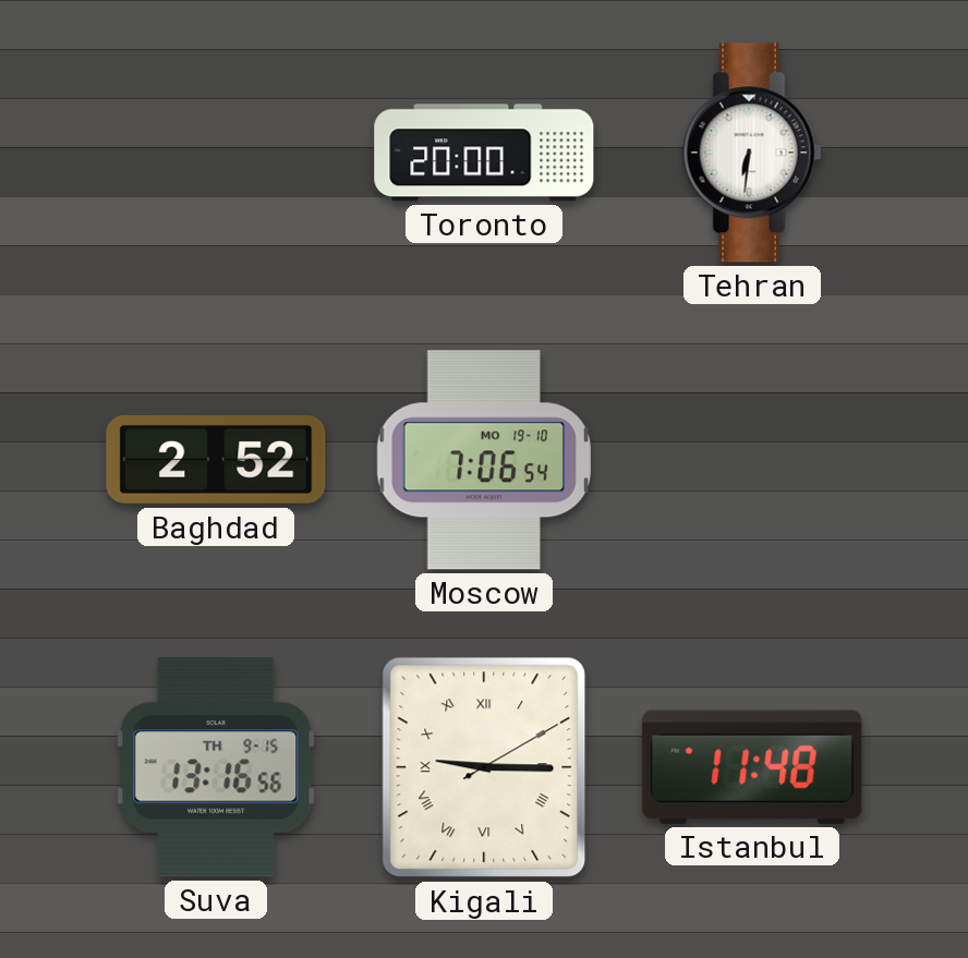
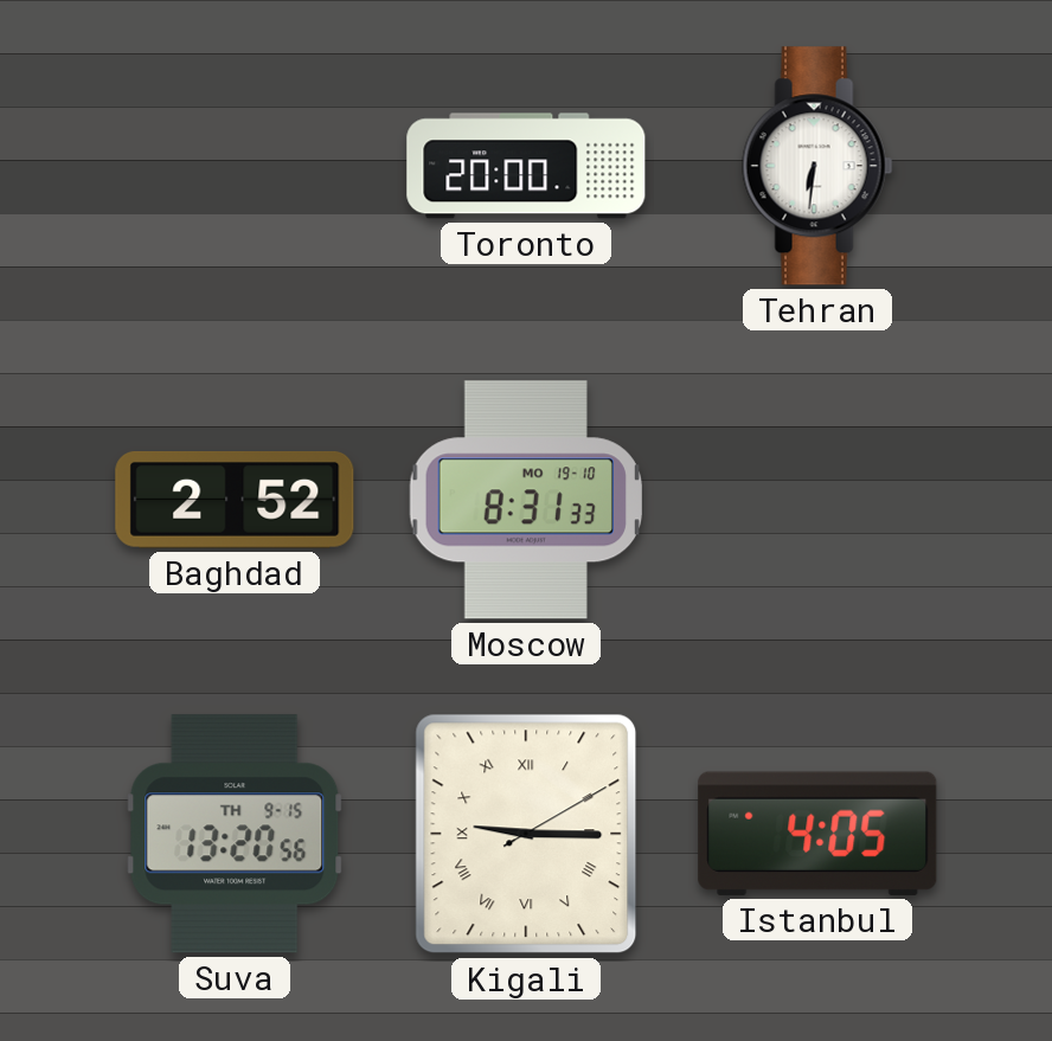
Moscow: 7:06 -> 8:31 (525, 500)
Suva: 13:16 -> 13:20 (235, 834)
Istanbul: 11:48 -> 4:05 (817, 834)
